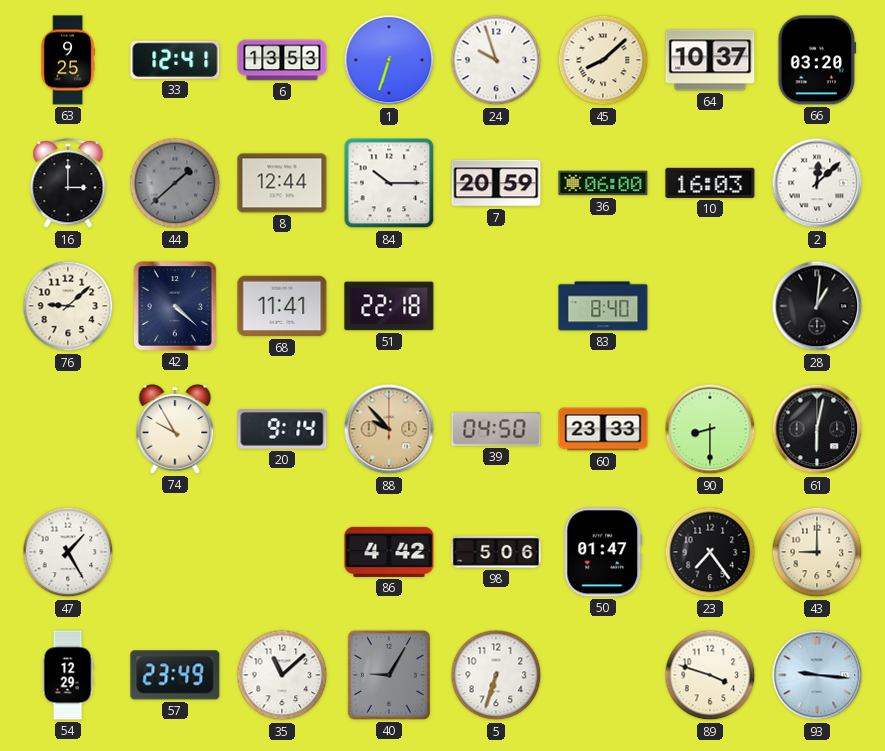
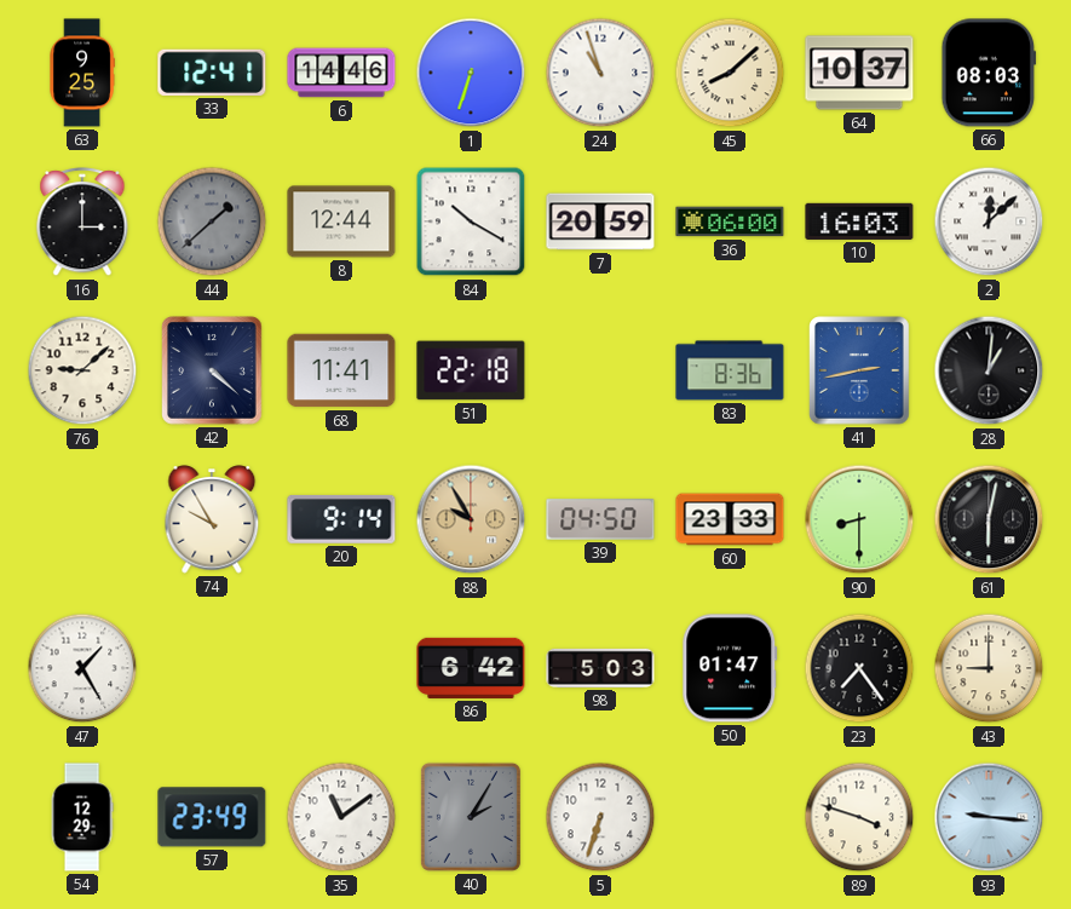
6: 13:53 -> 14:46 (341, 73)
24: 9:57 -> 10:57 (600, 73)
66: 03:20 -> 08:03 (989, 73)
84: 10:15 -> 10:20 (471, 222)
83: 8:40 -> 8:36 (730, 370)
41: none -> 2:43 (859, 370)
88: 9:53 -> 9:55 (471, 519)
86: 4:42 -> 6:42 (471, 668)
98: 5:06 -> 5:03 (600, 668)
35: 11:08 -> 11:09 (341, 817)
40: 9:05 -> 2:05 (471, 817)
